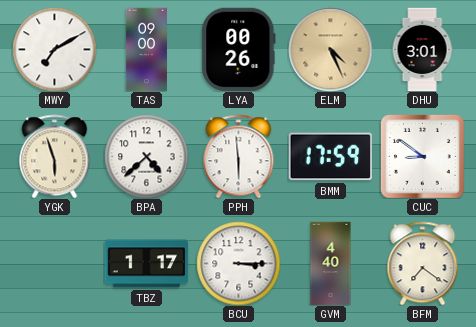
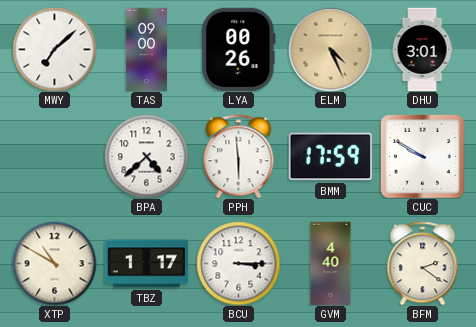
MWY: 7:10 -> 7:08 (54, 49)
YGK: 5:57 -> none (55, 156)
CUC: 8:51 -> 9:50 (422, 156)
XTP: none -> 10:50 (54, 263)
BFM: 7:21 -> 2:21 (423, 263)
